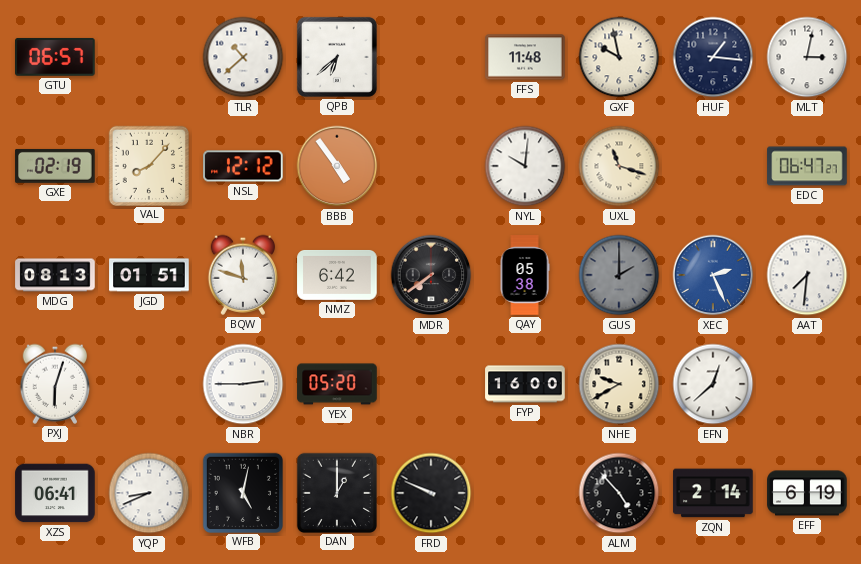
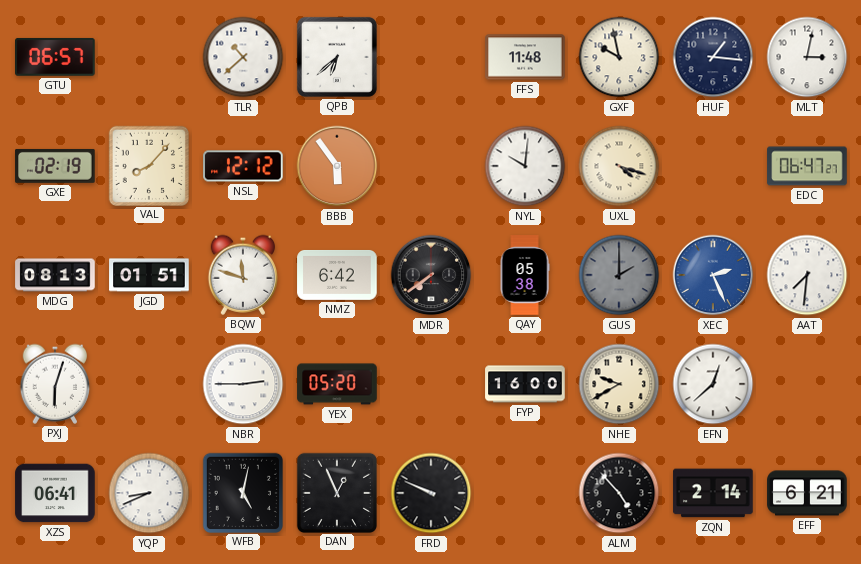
BBB: 4:54 -> 5:54 (337, 166)
UXL: 11:18 -> 4:18 (619, 166)
DAN: 1:00 -> 12:56 (336, 492)
EFF: 6:19 -> 6:21 (807, 493)
